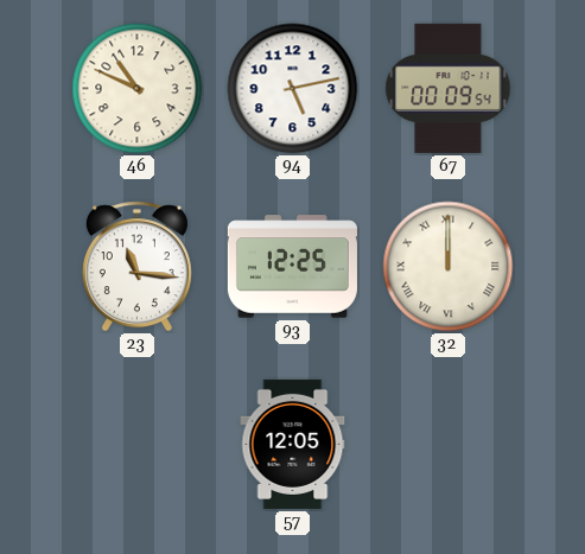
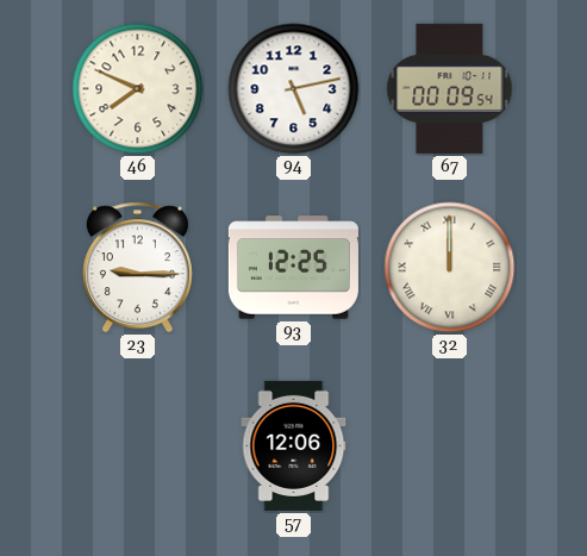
46: 10:49 -> 7:49 (138, 89)
23: 11:16 -> 9:15 (137, 268)
57: 12:05 -> 12:06 (294, 445)
